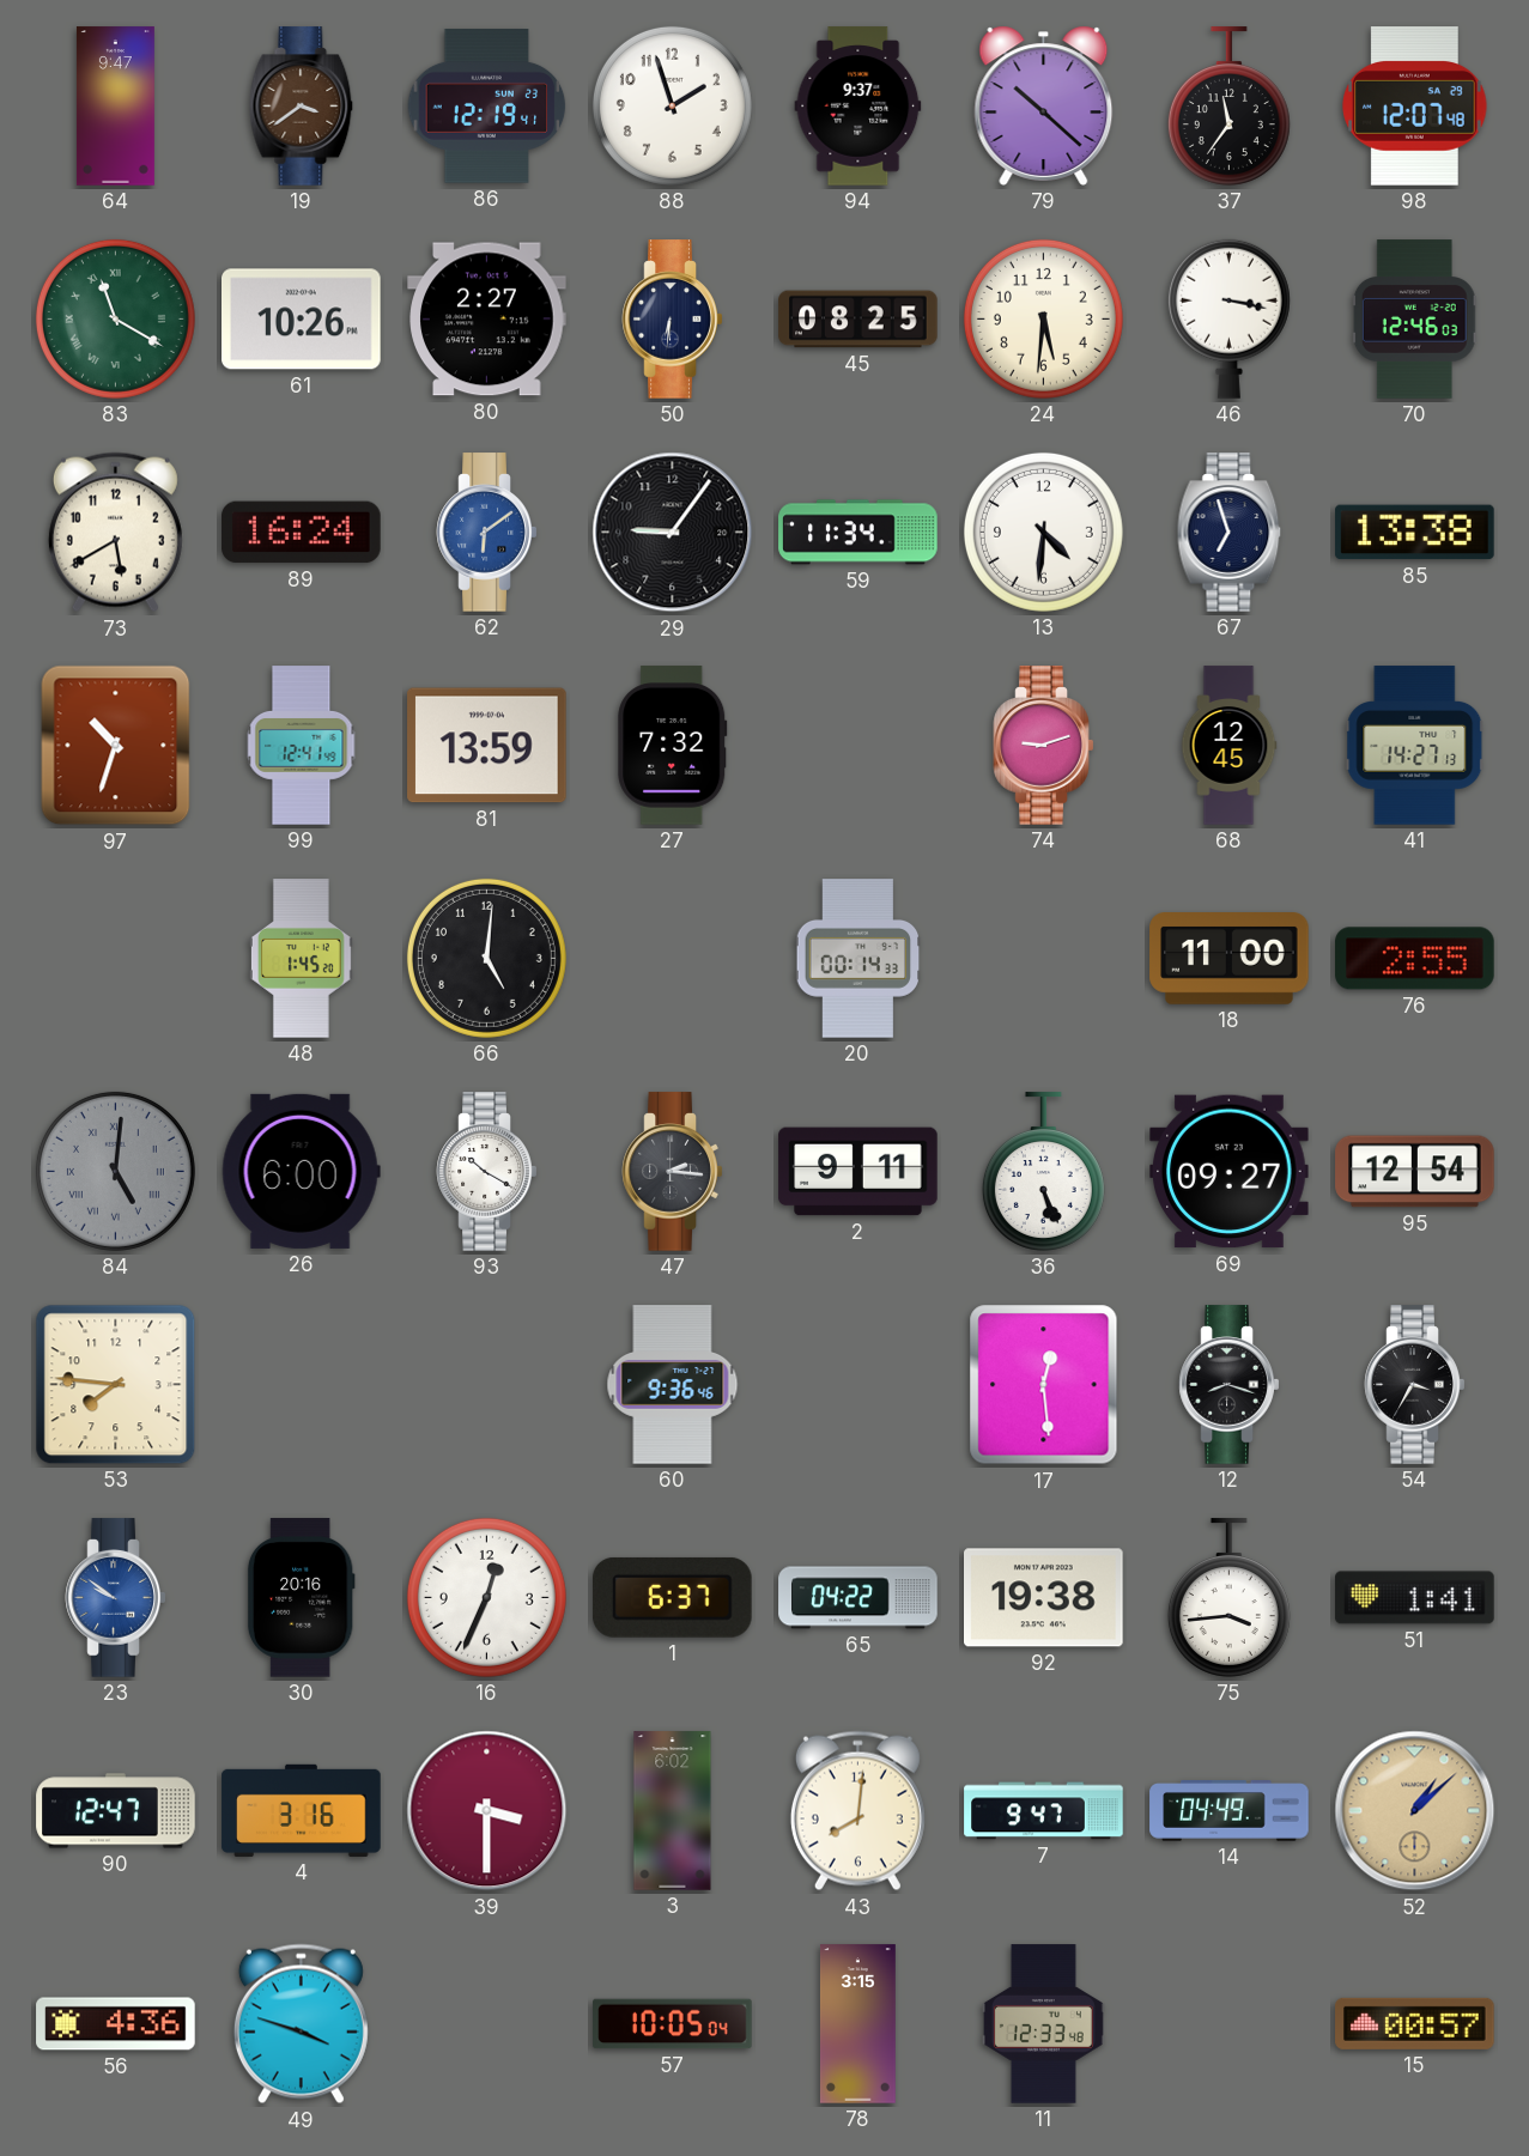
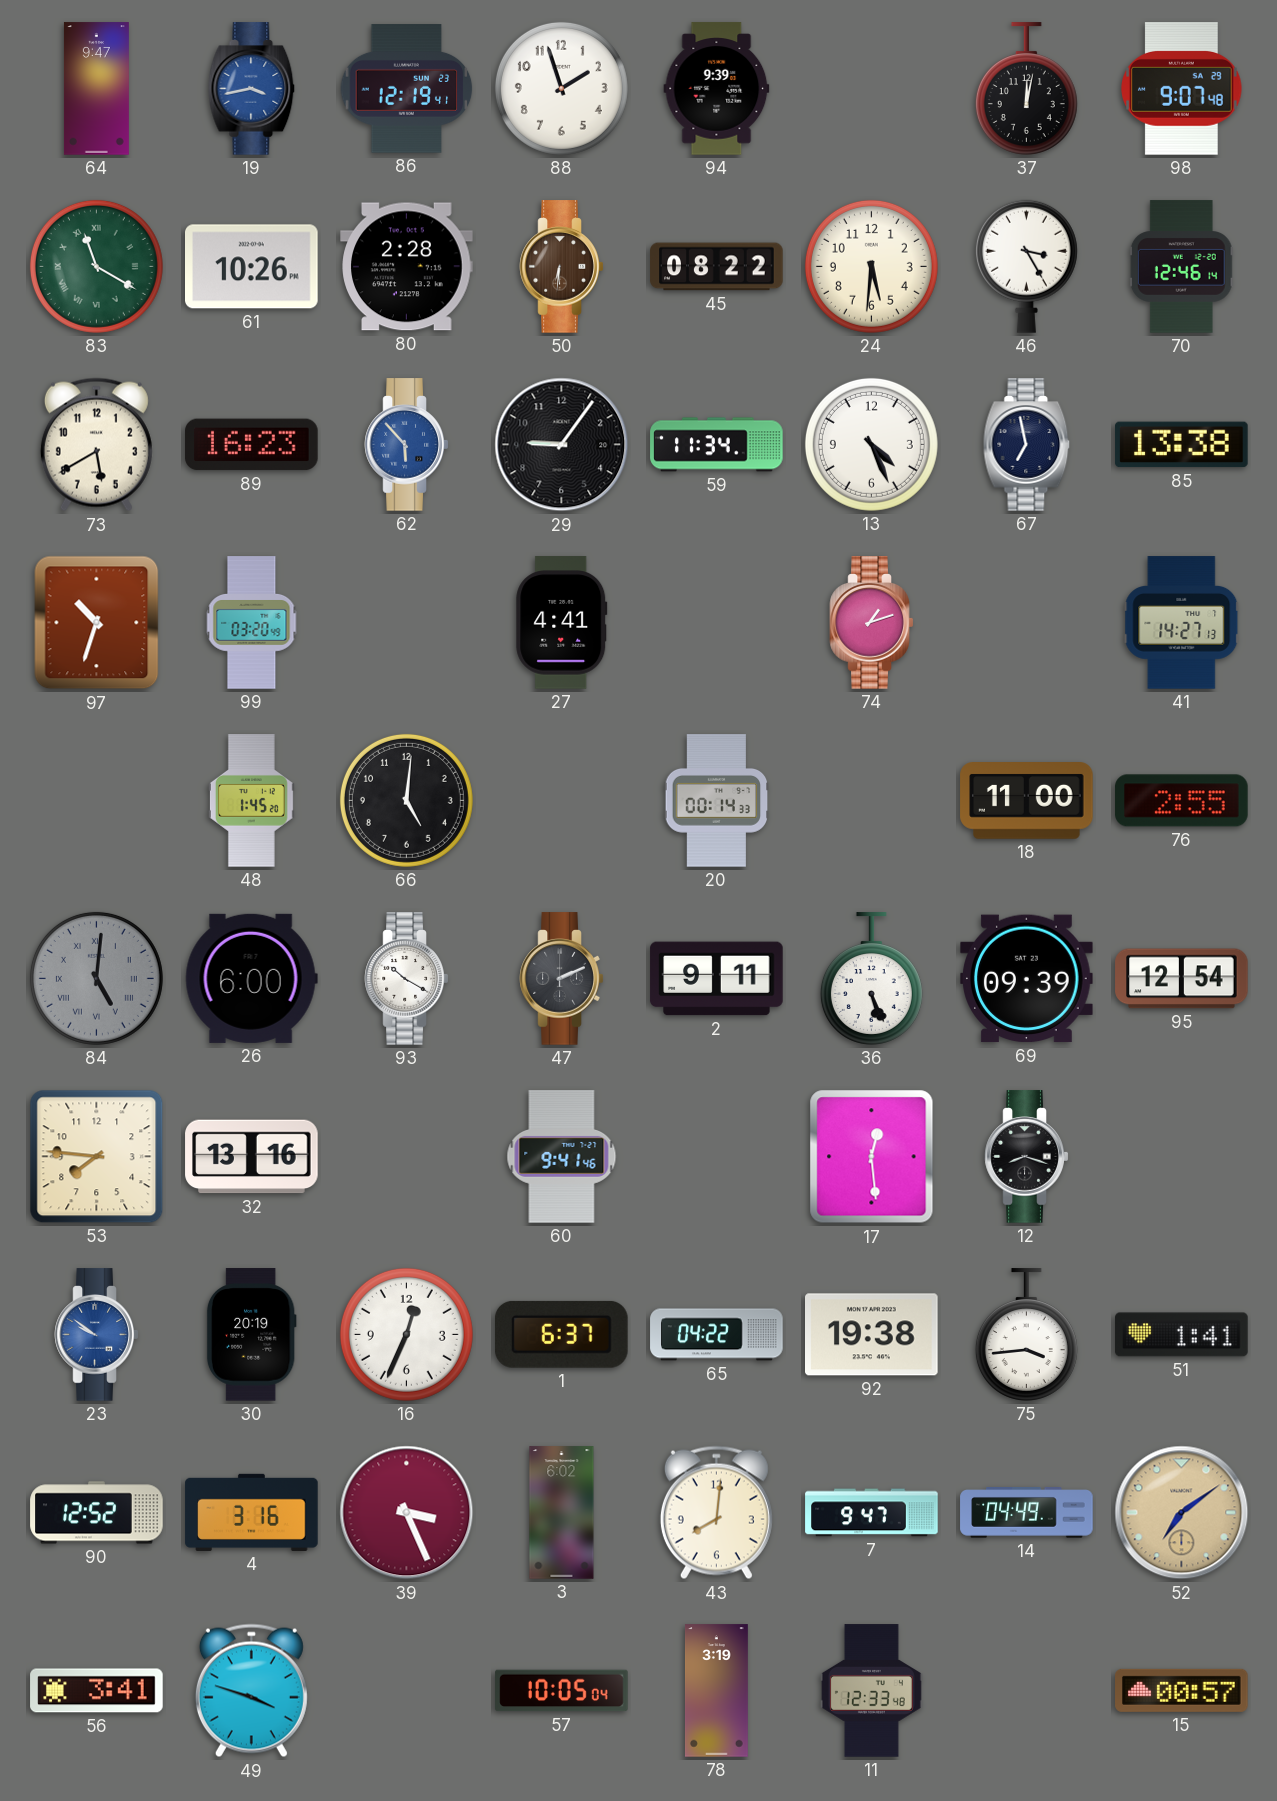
19: 3:39 -> 3:43 (252, 89)
19 dial: brown -> blue (252, 89)
94: 9:37 -> 9:39 (717, 89)
79: 10:22 -> none (1044, 105)
37: 11:36 -> 12:02 (1026, 89)
98: 12:07 -> 9:07 (1182, 89)
80: 2:27 -> 2:28 (407, 267)
50 dial: navy -> brown (562, 267)
45: 08:25 -> 08:22 (717, 267)
46: 3:17 -> 3:25 (1026, 266)
70: 12:46:03 -> 12:46:14 (1181, 267)
89: 16:24 -> 16:23 (252, 445)
62: 6:09 -> 5:53 (407, 445)
13: 4:31 -> 4:26 (871, 444)
67: 6:57 -> 6:58 (1027, 445)
99: 12:41 -> 03:20 (252, 623)
81: 13:59 -> none (487, 746)
27: 7:32 -> 4:41 (562, 623)
74: 9:12 -> 1:12 (872, 623)
68: 12:45 -> none (1228, 746)
47: 2:16 -> 2:11 (562, 979)
69: 09:27 -> 09:39 (1027, 979)
32: none -> 13:16 (252, 1157)
60: 9:36 -> 9:41 (562, 1157)
54: 3:35 -> none (1415, 1385)
30: 20:16 -> 20:19 (251, 1335)
90: 12:47 -> 12:52 (97, 1513)
39: 3:30 -> 3:26 (407, 1513)
52: 1:08 -> 7:09 (1182, 1513)
56: 4:36 -> 3:41 (97, 1691)
78: 3:15 -> 3:19 (716, 1691)
